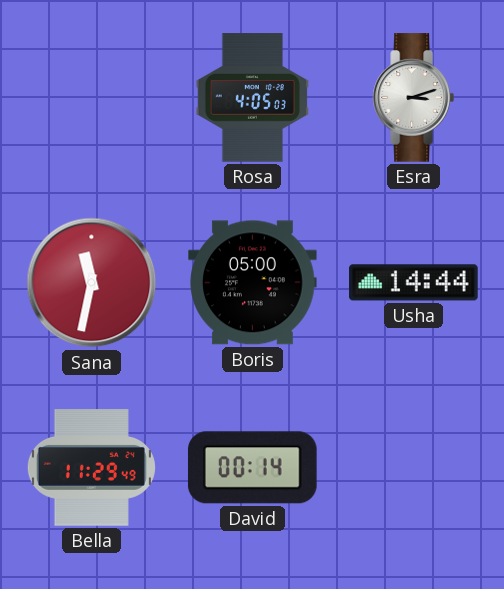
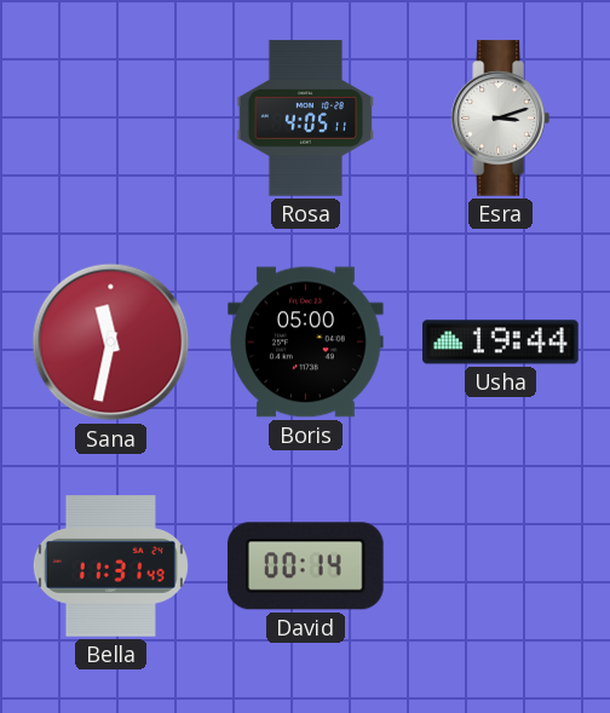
Rosa: 4:05:03 -> 4:05:11 (305, 119)
Usha: 14:44 -> 19:44 (501, 343)
Bella: 11:29 -> 11:31 (110, 567)
